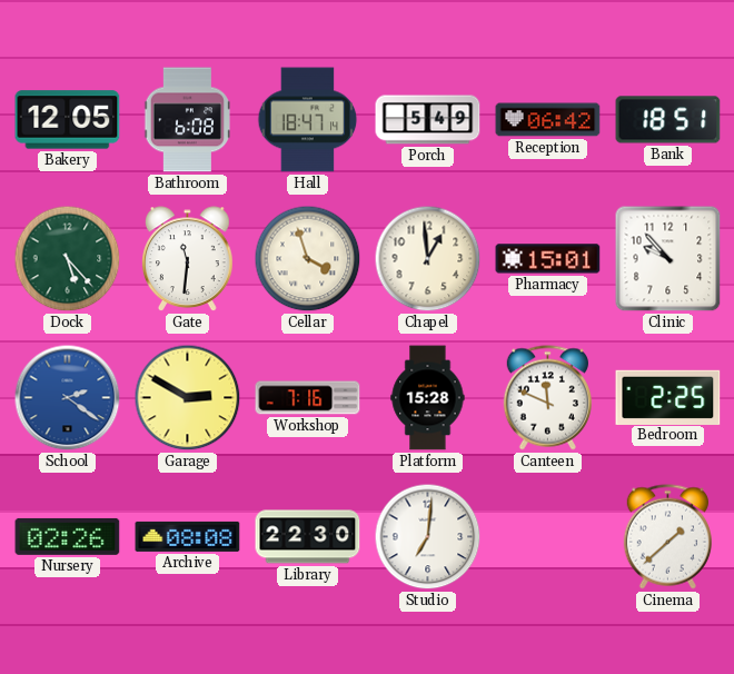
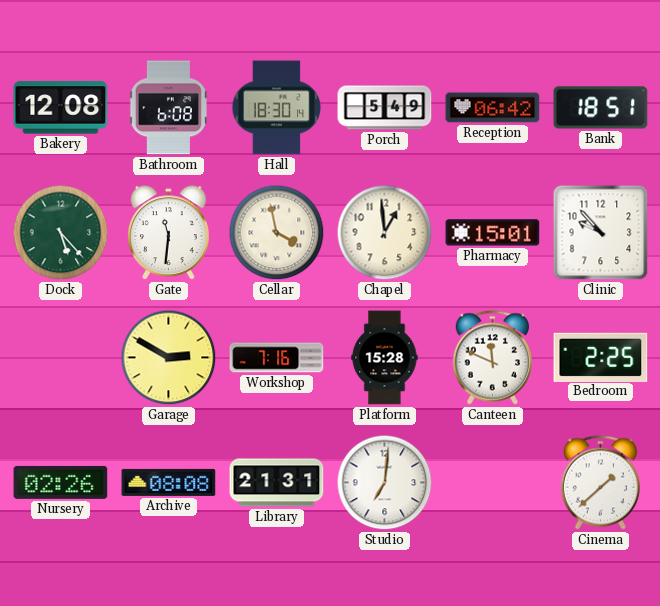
Bakery: 12:05 -> 12:08 (61, 108)
Hall: 18:47 -> 18:30 (277, 108)
Cellar: 3:57 -> 3:58 (277, 233)
School: 2:21 -> none (68, 398)
Library: 22:30 -> 21:31 (277, 483)
